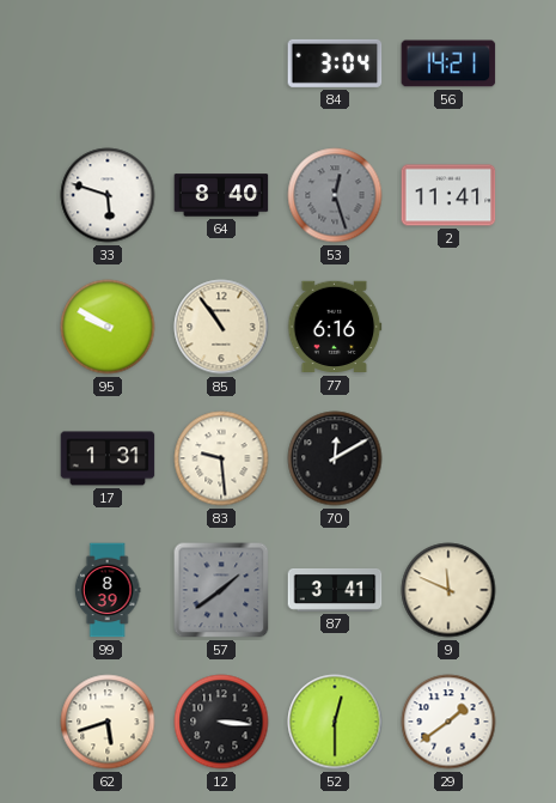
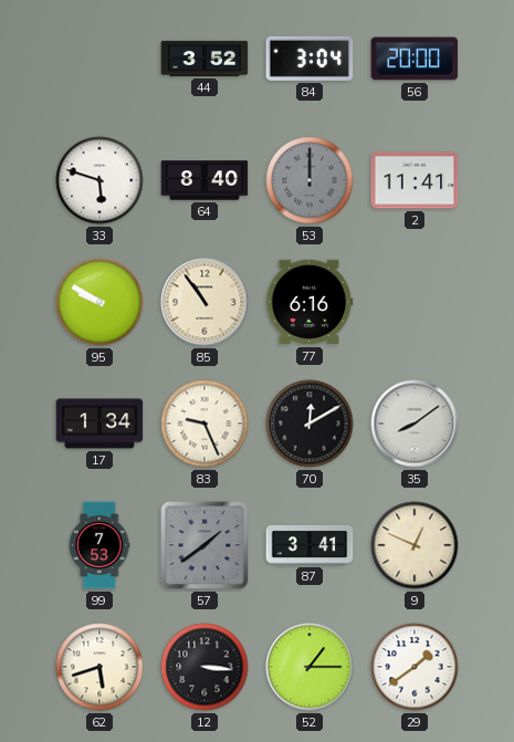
44: none -> 3:52 (204, 59)
56: 14:21 -> 20:00 (415, 59)
53: 12:27 -> 12:00 (310, 180)
17: 1:31 -> 1:34 (99, 424)
83: 9:29 -> 9:26 (204, 424)
35: none -> 8:09 (415, 424)
99: 8:39 -> 7:53 (99, 545)
9: 11:49 -> 12:49 (415, 545)
52: 12:30 -> 1:15 (310, 667)
